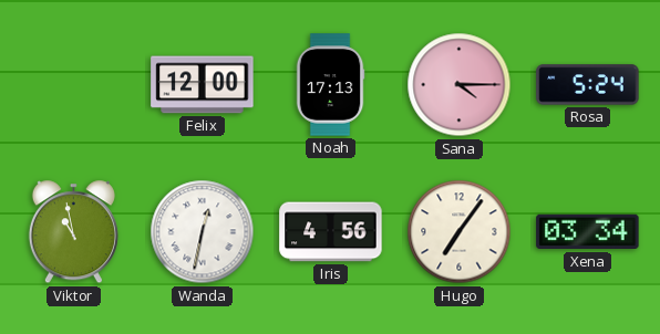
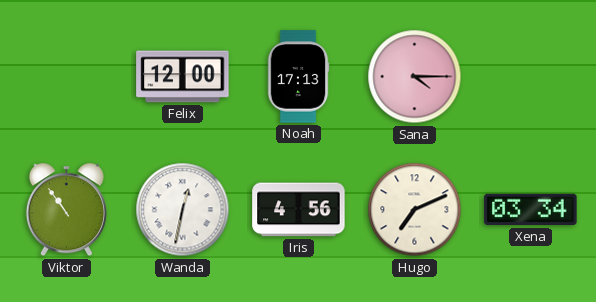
Rosa: 5:24 -> none (588, 85)
Viktor: 10:58 -> 10:54 (66, 210)
Hugo: 7:06 -> 7:11 (415, 210)
